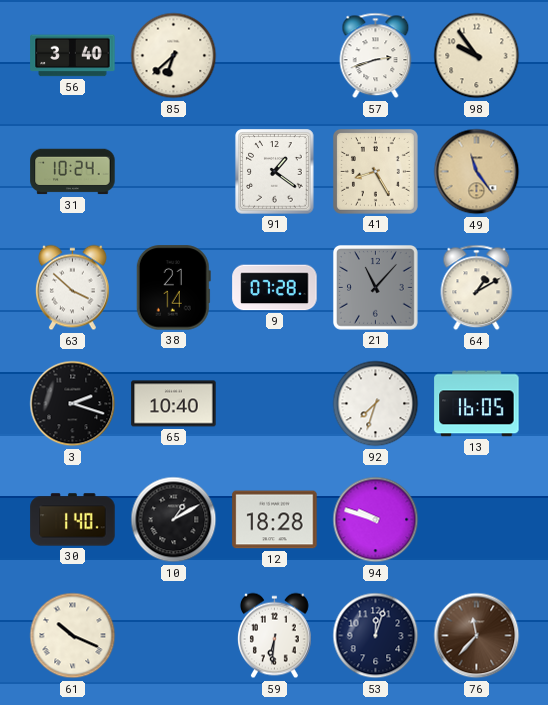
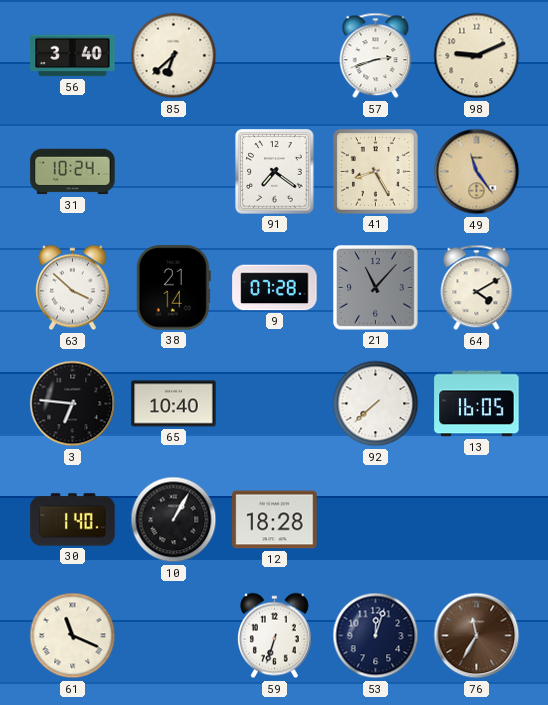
98: 9:54 -> 9:11 (477, 56)
91: 1:21 -> 7:21 (275, 172)
64: 1:10 -> 4:10 (477, 288)
3: 2:18 -> 6:46 (73, 404)
92: 7:33 -> 7:38 (376, 404)
10: 1:10 -> 1:05 (174, 520)
94: 9:48 -> none (376, 520)
61: 10:19 -> 11:19 (73, 636)
59: 6:31 -> 6:33 (275, 636)
76: 11:37 -> 11:35 (477, 636)
